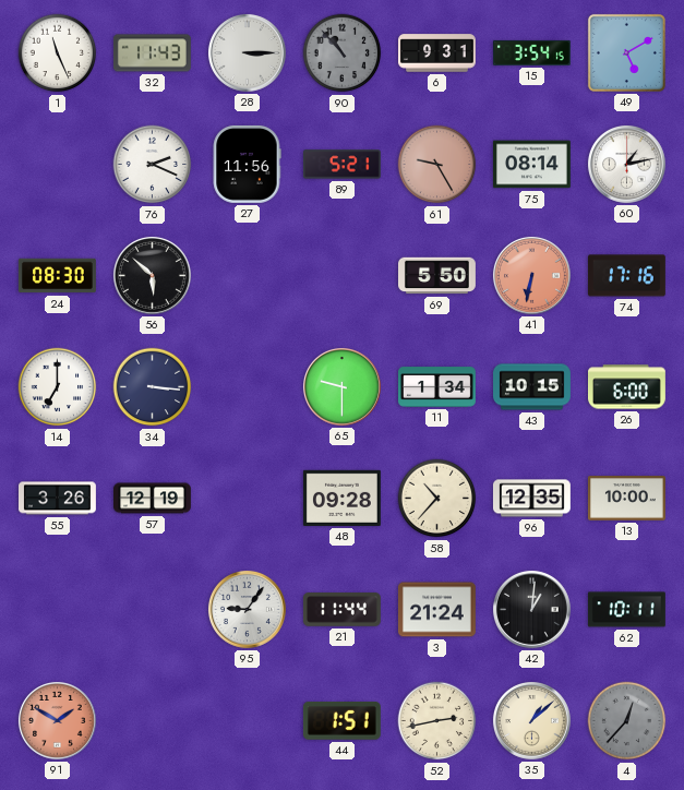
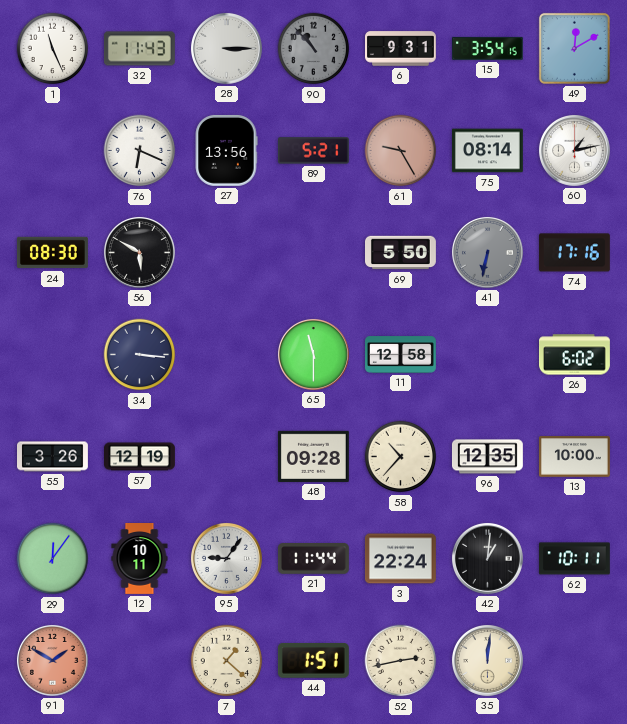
49: 5:10 -> 12:10 (574, 48)
76: 2:19 -> 6:19 (140, 151)
27: 11:56 -> 13:56 (226, 150)
56: 5:52 -> 5:50 (139, 252)
41 dial: salmon -> grey (487, 252)
14: 7:00 -> none (58, 387)
65: 9:30 -> 11:30 (313, 354)
11: 1:34 -> 12:58 (401, 355)
43: 10:15 -> none (532, 387)
26: 6:00 -> 6:02 (575, 355)
29: none -> 12:06 (53, 559)
12: none -> 10:11 (140, 559)
3: 21:24 -> 22:24 (400, 559)
7: none -> 1:22 (227, 661)
35: 1:08 -> 12:01 (487, 660)
4: 12:37 -> none (627, 721)
